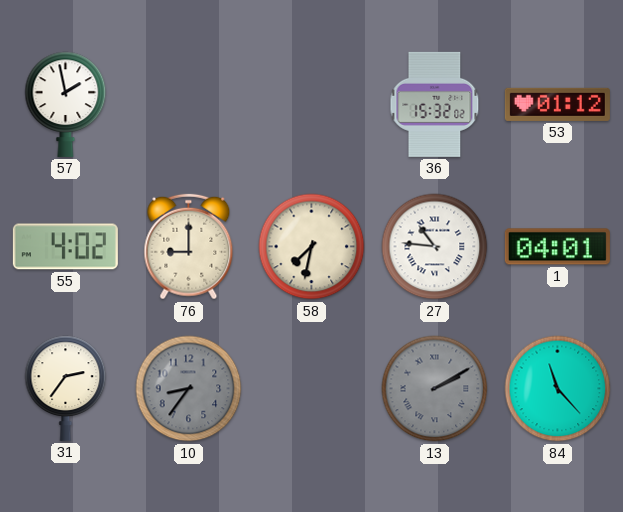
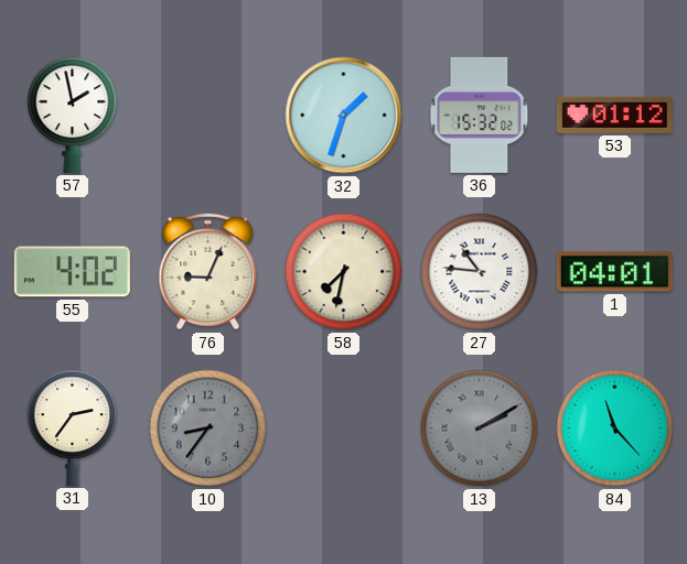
32: none -> 1:33 (344, 116)
76: 9:00 -> 9:04 (208, 272)
